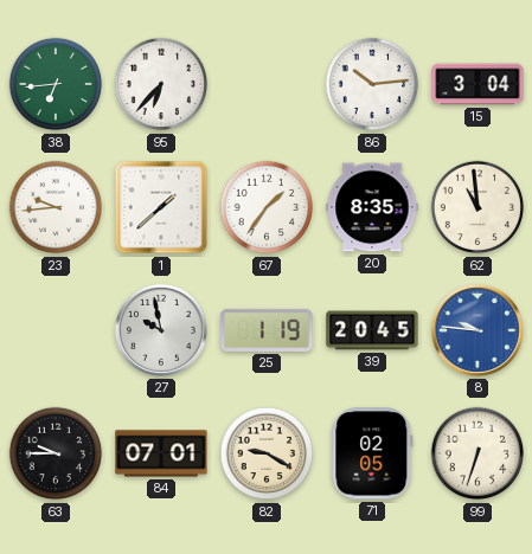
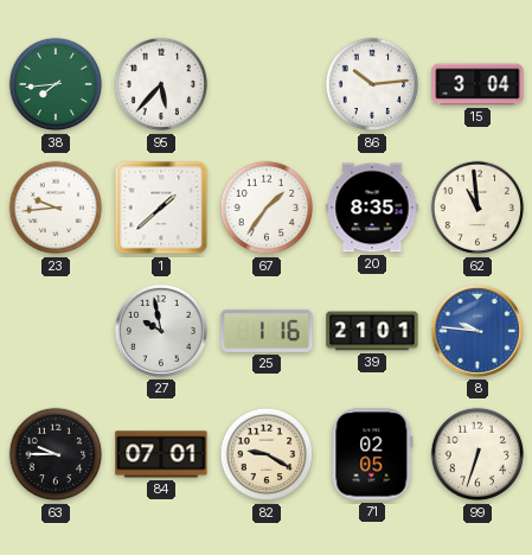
38: 6:44 -> 7:44 (56, 84)
95: 6:37 -> 5:37 (161, 84)
25: 1:19 -> 1:16 (267, 331)
39: 20:45 -> 21:01 (372, 331)
